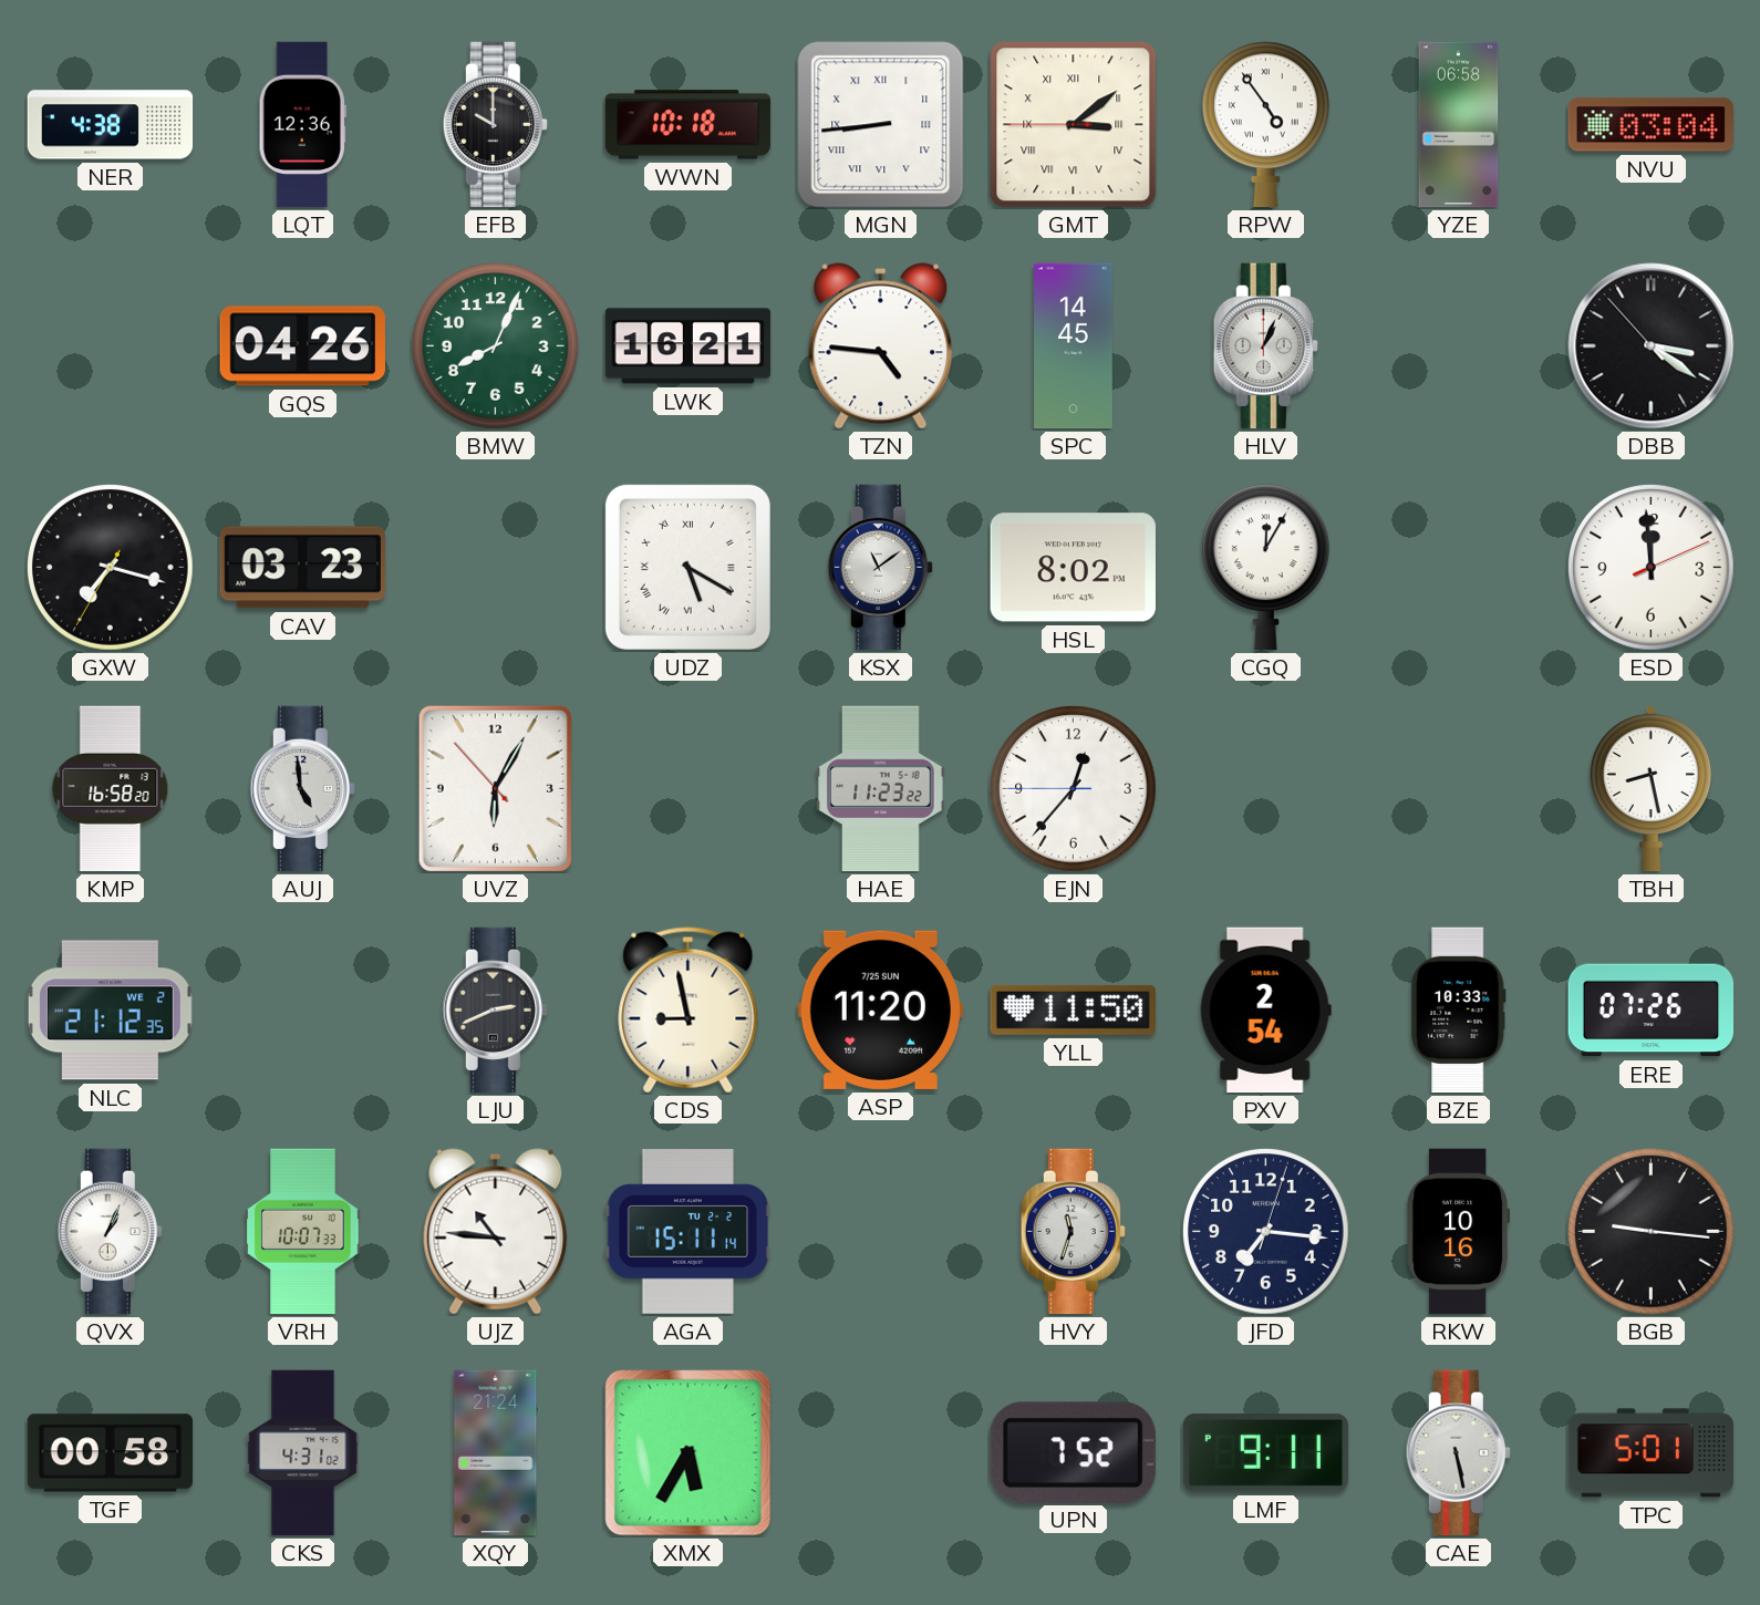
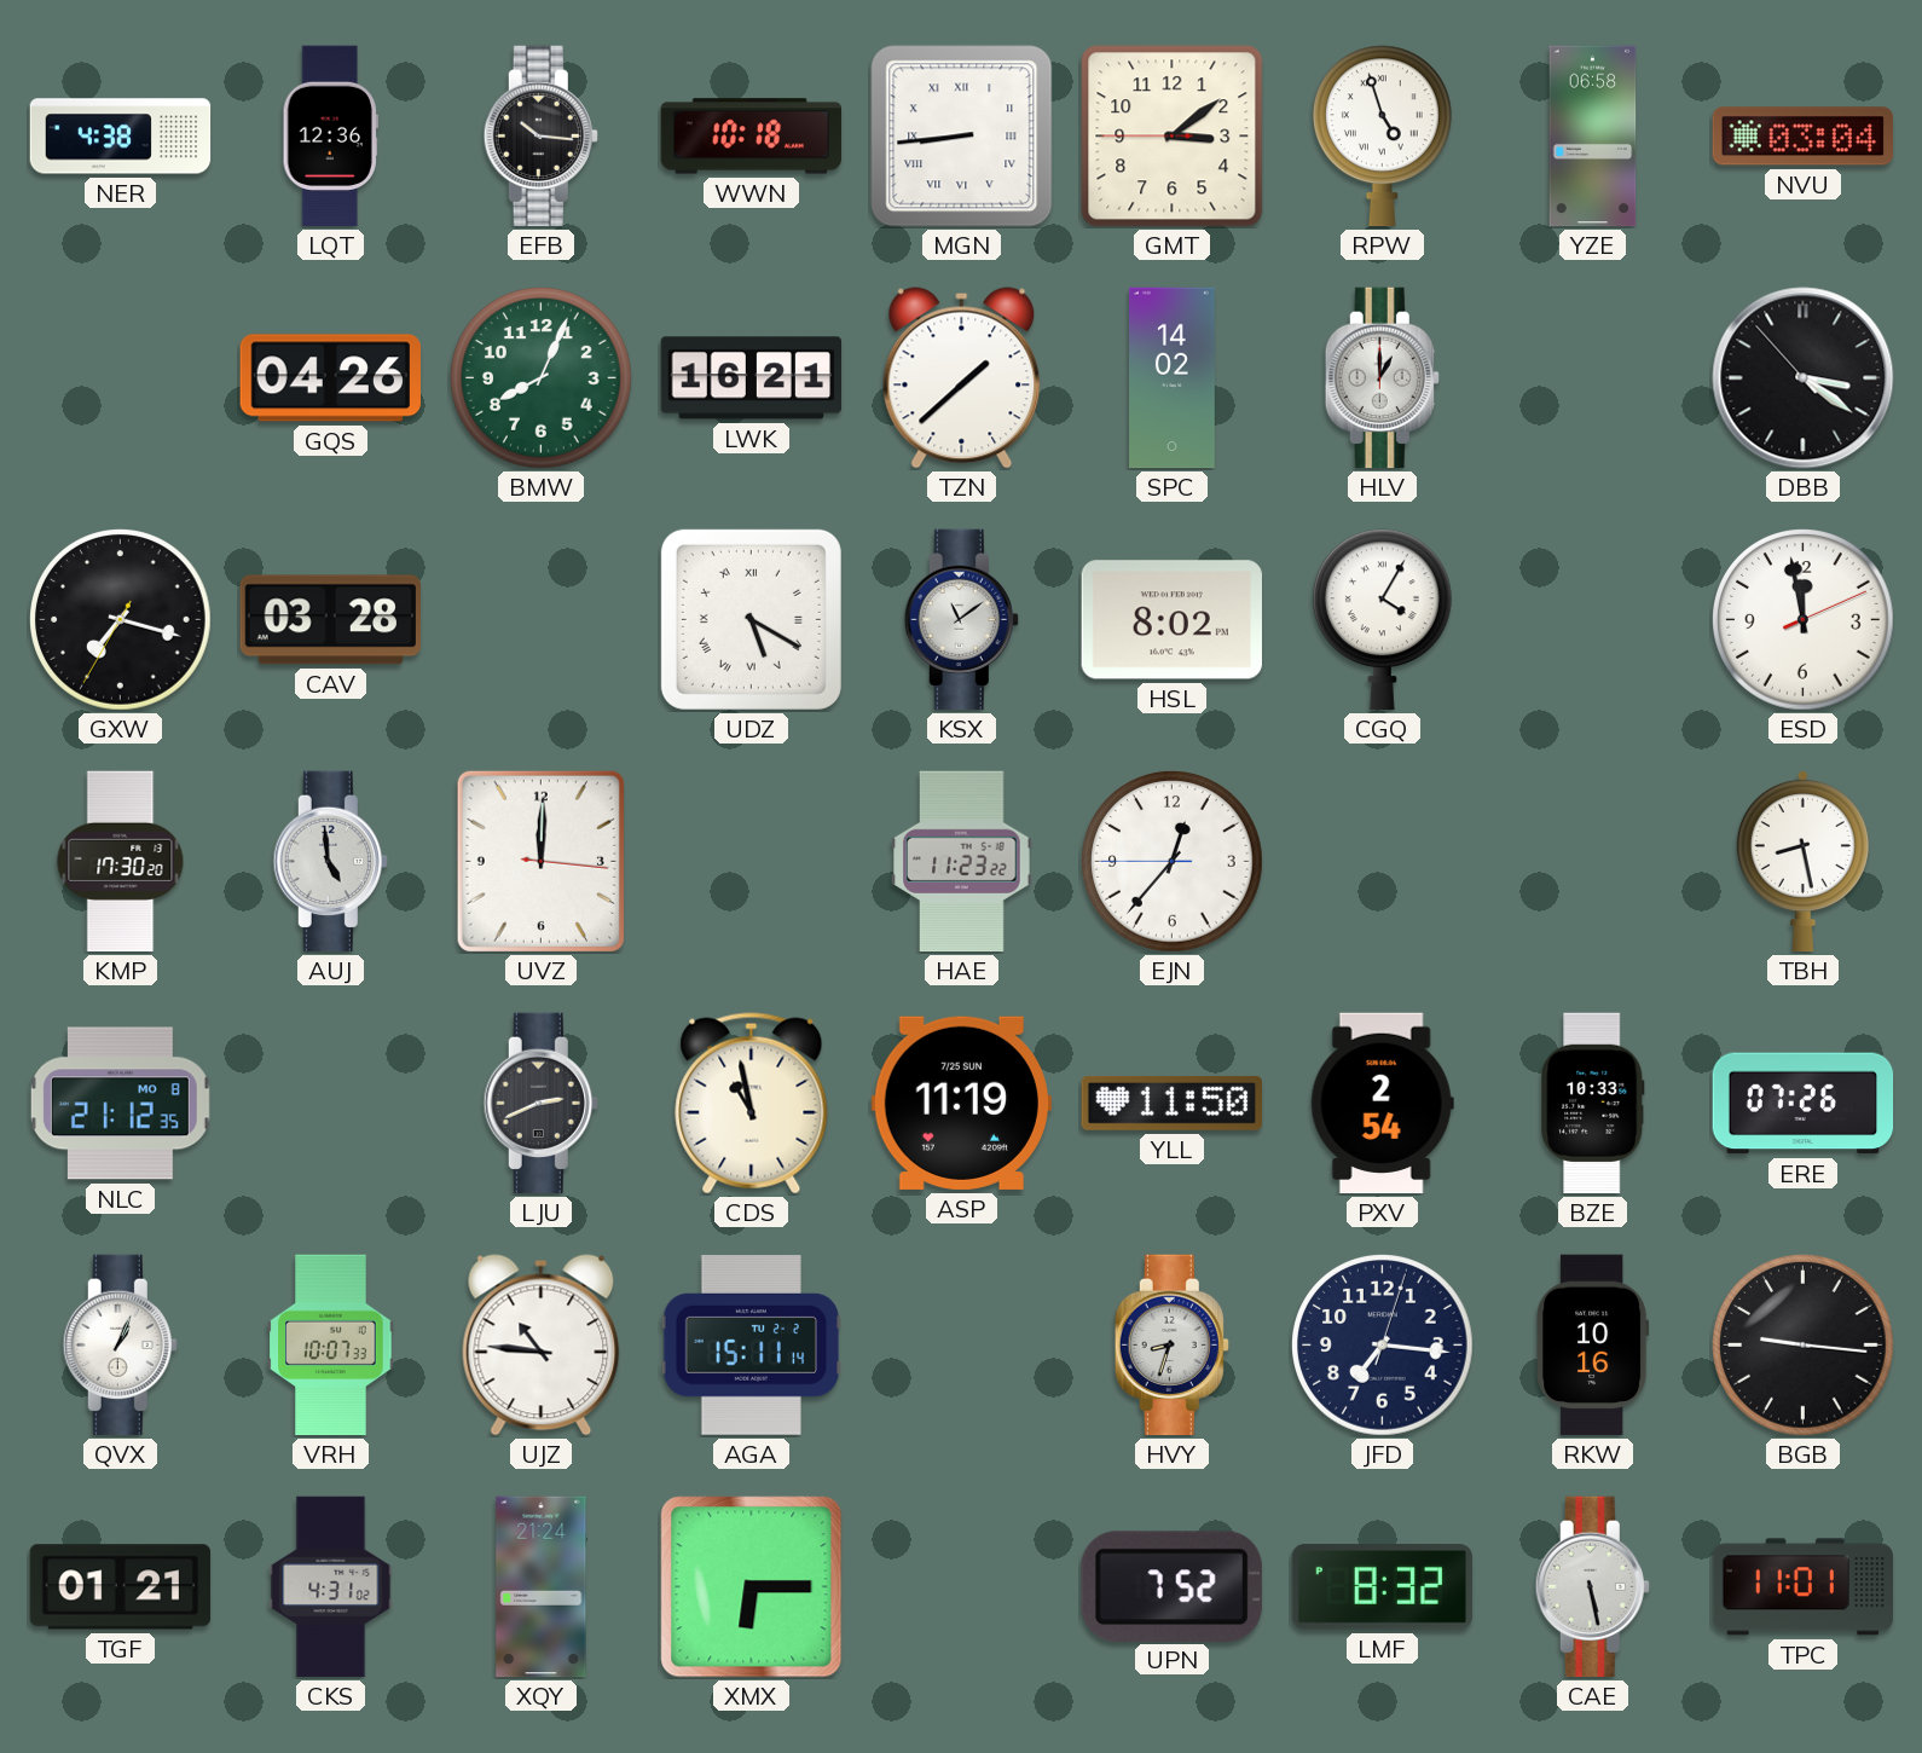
EFB: 10:00 -> 10:16 (540, 137)
GMT numerals: Roman -> Arabic (1173, 137)
RPW: 4:54 -> 4:57 (1382, 135)
TZN: 4:46 -> 1:38 (962, 378)
SPC: 14:45 -> 14:02 (1173, 378)
HLV: 1:04 -> 1:00 (1382, 378)
CAV: 03:23 -> 03:28 (330, 620)
CGQ: 12:05 -> 4:05 (1382, 619)
ESD: 11:59 -> 11:58 (1804, 620)
KMP: 16:58 -> 17:30 (121, 862)
UVZ: 6:04 -> 12:00 (540, 861)
NLC date: WE 2 -> MO 8 (120, 1104)
CDS: 8:58 -> 10:58 (752, 1104)
ASP: 11:20 -> 11:19 (961, 1103)
HVY: 11:33 -> 8:33 (1171, 1346)
TGF: 00:58 -> 01:21 (121, 1587)
XMX: 5:35 -> 6:15 (752, 1587)
LMF: 9:11 -> 8:32 (1382, 1587)
TPC: 5:01 -> 11:01 (1802, 1587)
